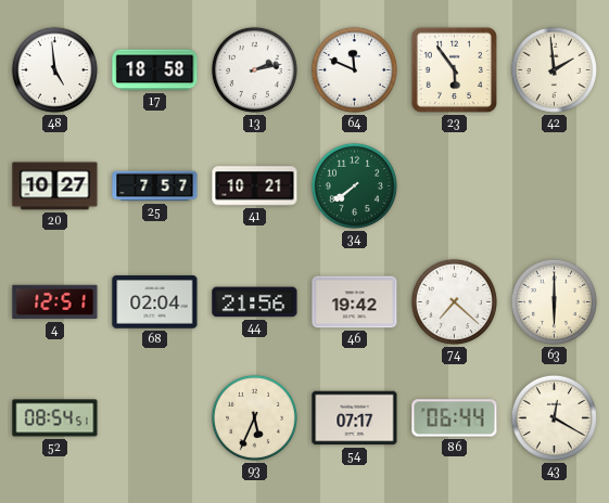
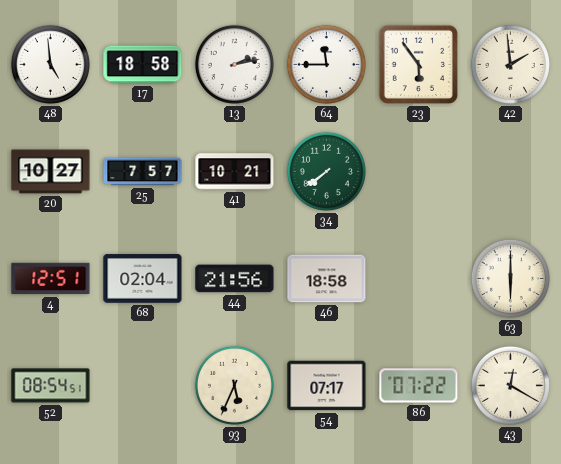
64: 11:49 -> 11:45 (326, 64)
46: 19:42 -> 18:58 (327, 279)
74: 7:22 -> none (454, 301)
86: 06:44 -> 07:22 (419, 386)
